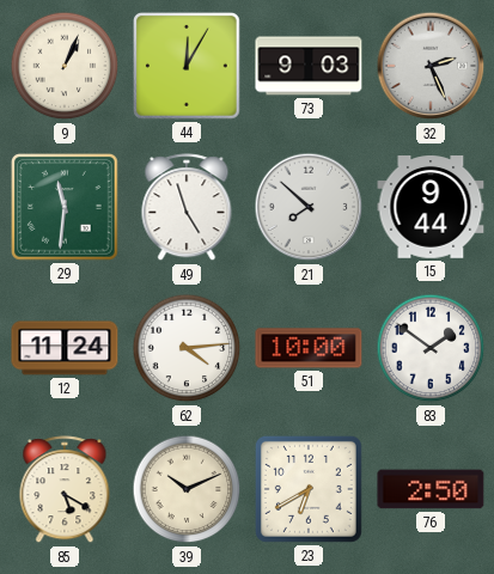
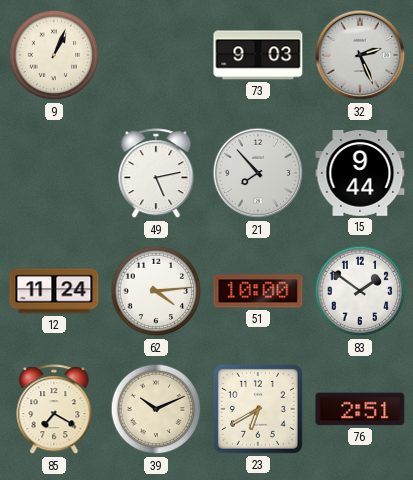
44: 12:05 -> none (187, 66)
29: 11:31 -> none (65, 207)
49: 4:57 -> 5:13 (156, 174)
21: 7:52 -> 7:53 (258, 173)
85: 5:20 -> 7:20 (54, 410)
76: 2:50 -> 2:51 (360, 409)
